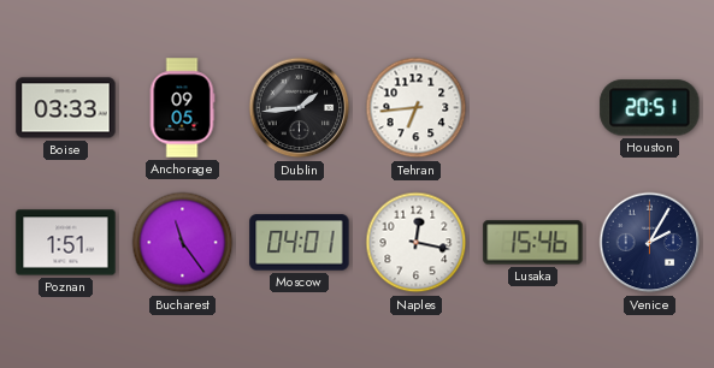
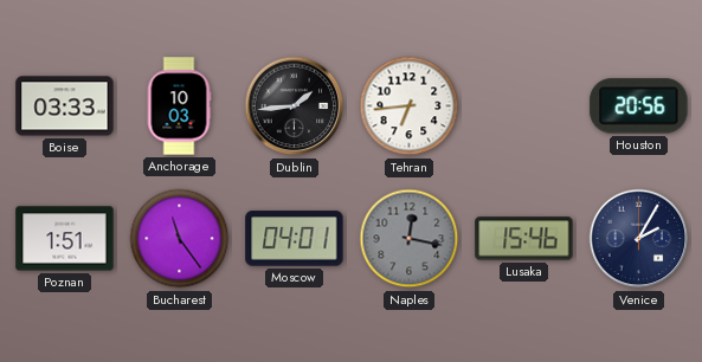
Anchorage: 09:05 -> 10:03 (179, 106)
Houston: 20:51 -> 20:56 (639, 106)
Naples dial: white -> grey (410, 239)
